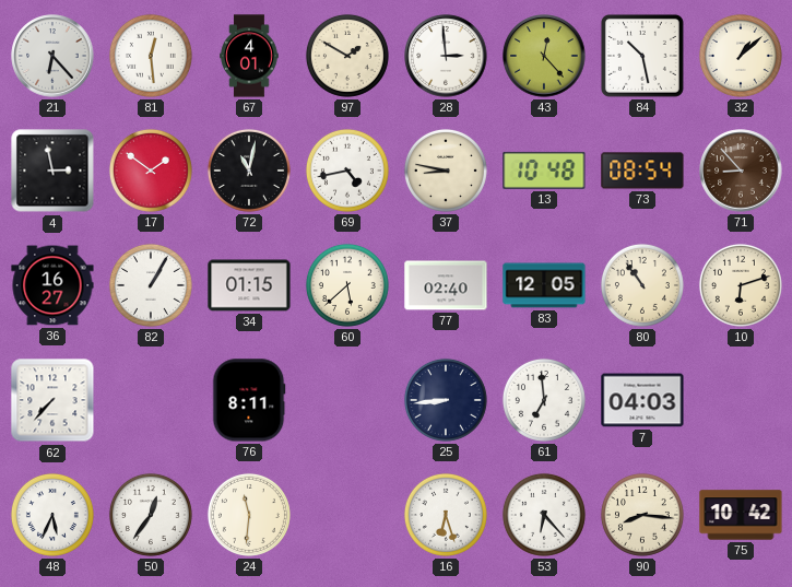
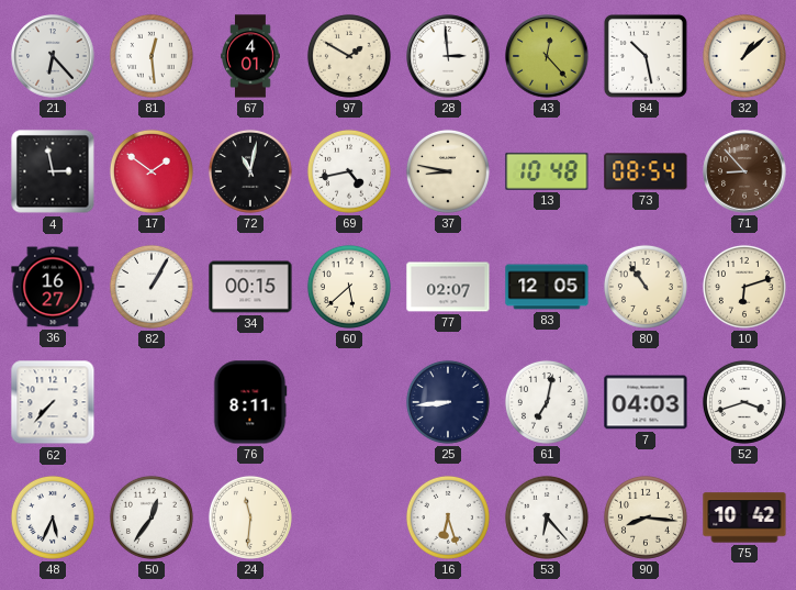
34: 01:15 -> 00:15 (250, 287)
77: 02:40 -> 02:07 (448, 287)
61: 6:59 -> 7:02 (547, 402)
52: none -> 3:42 (744, 402)
